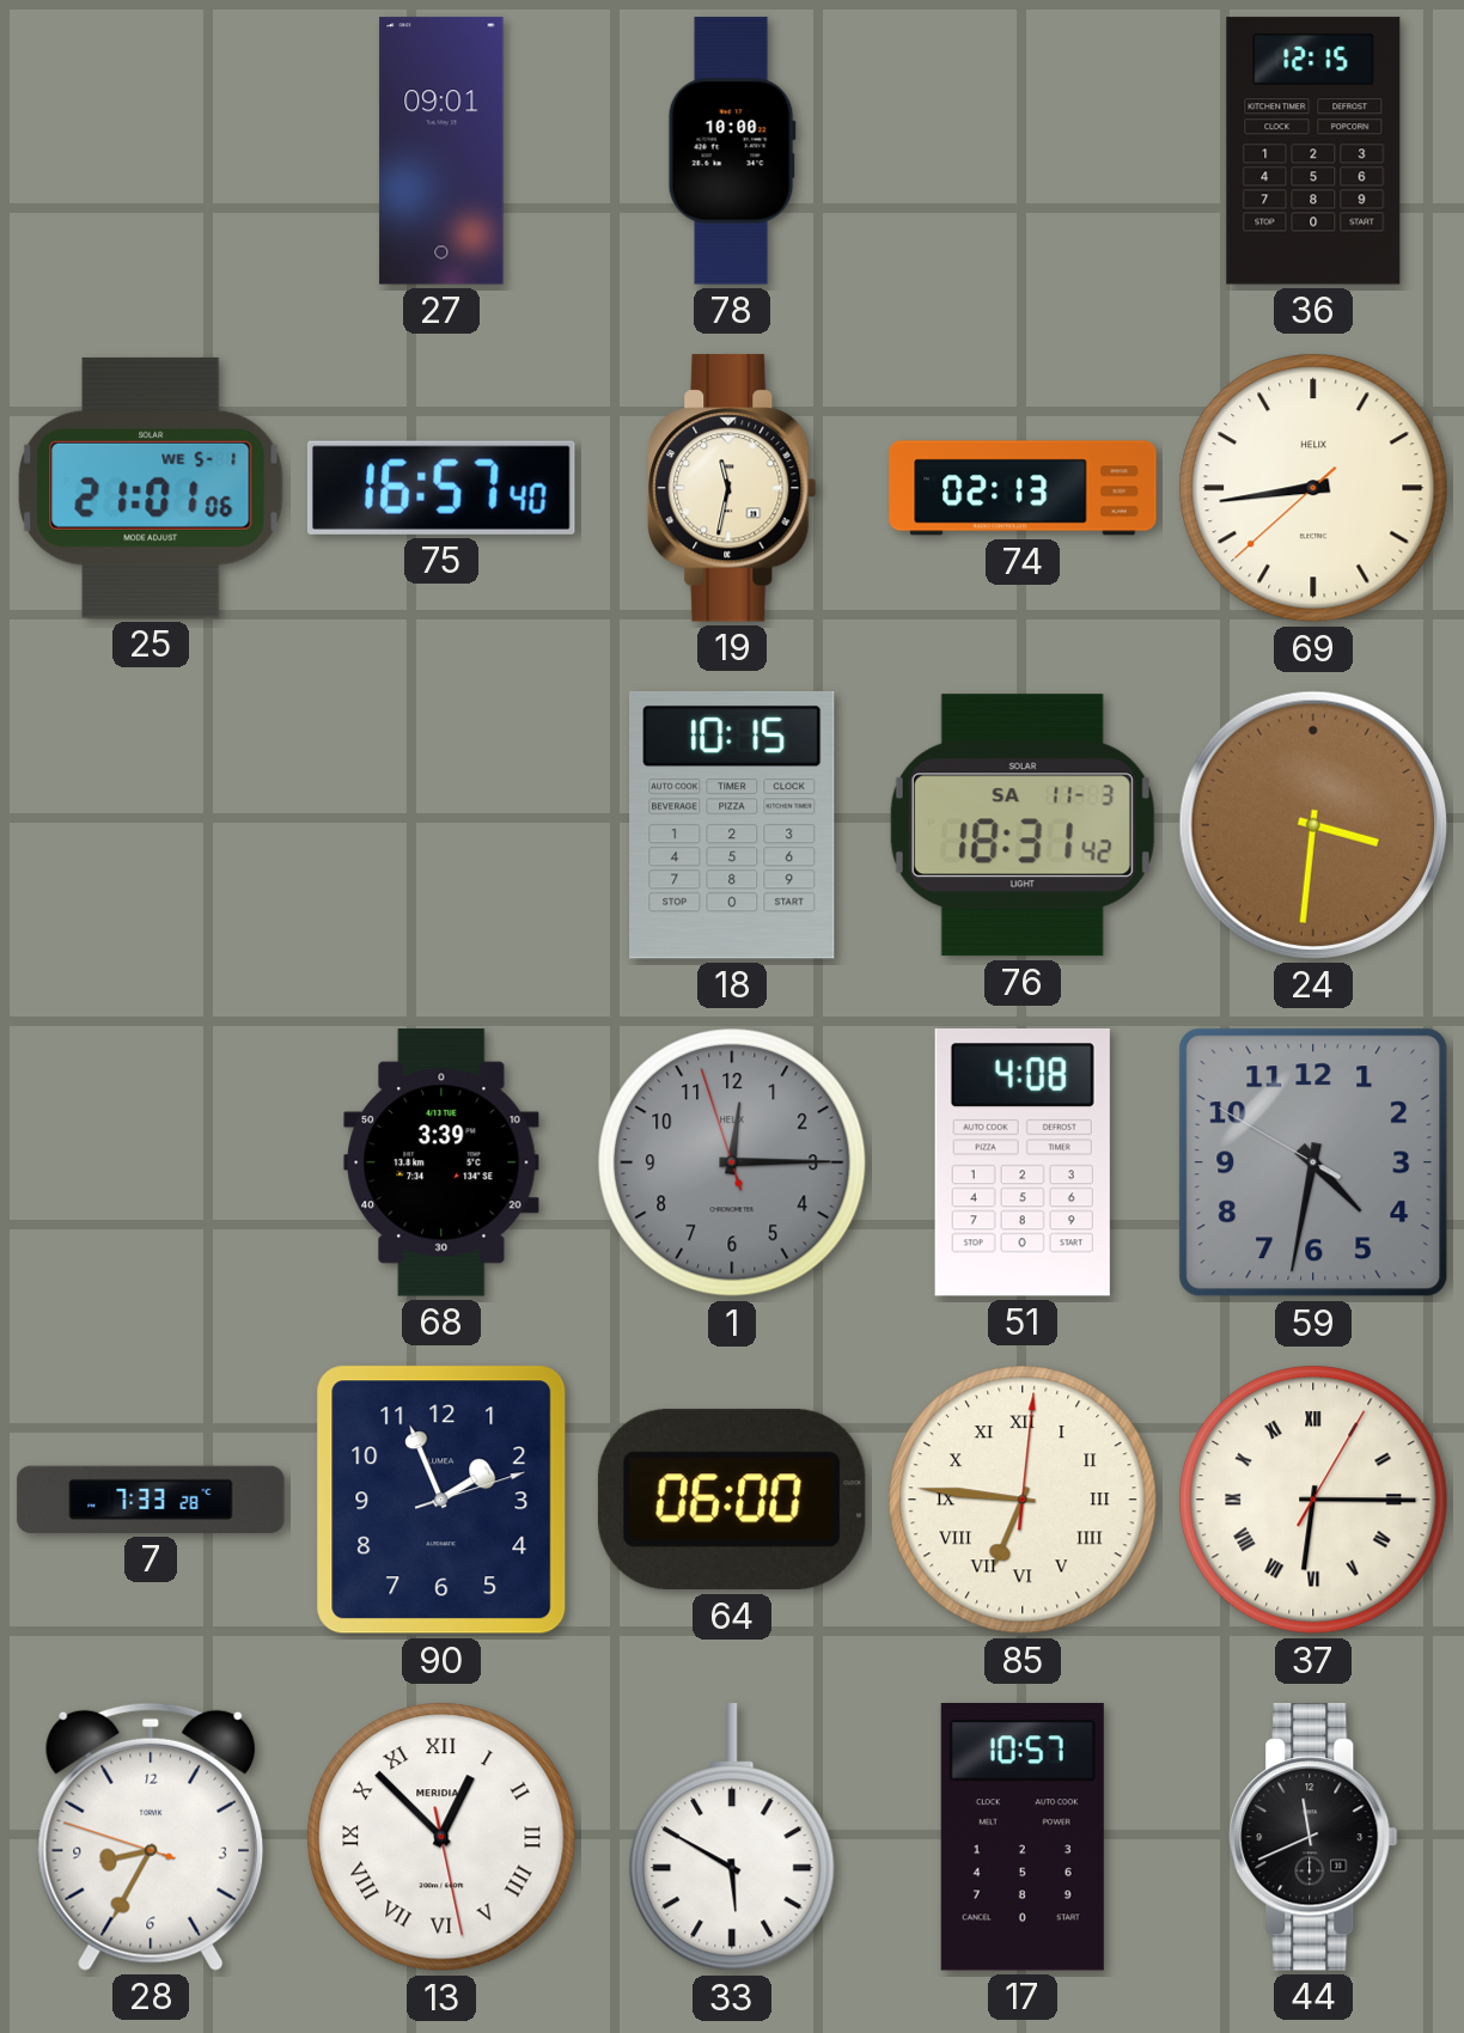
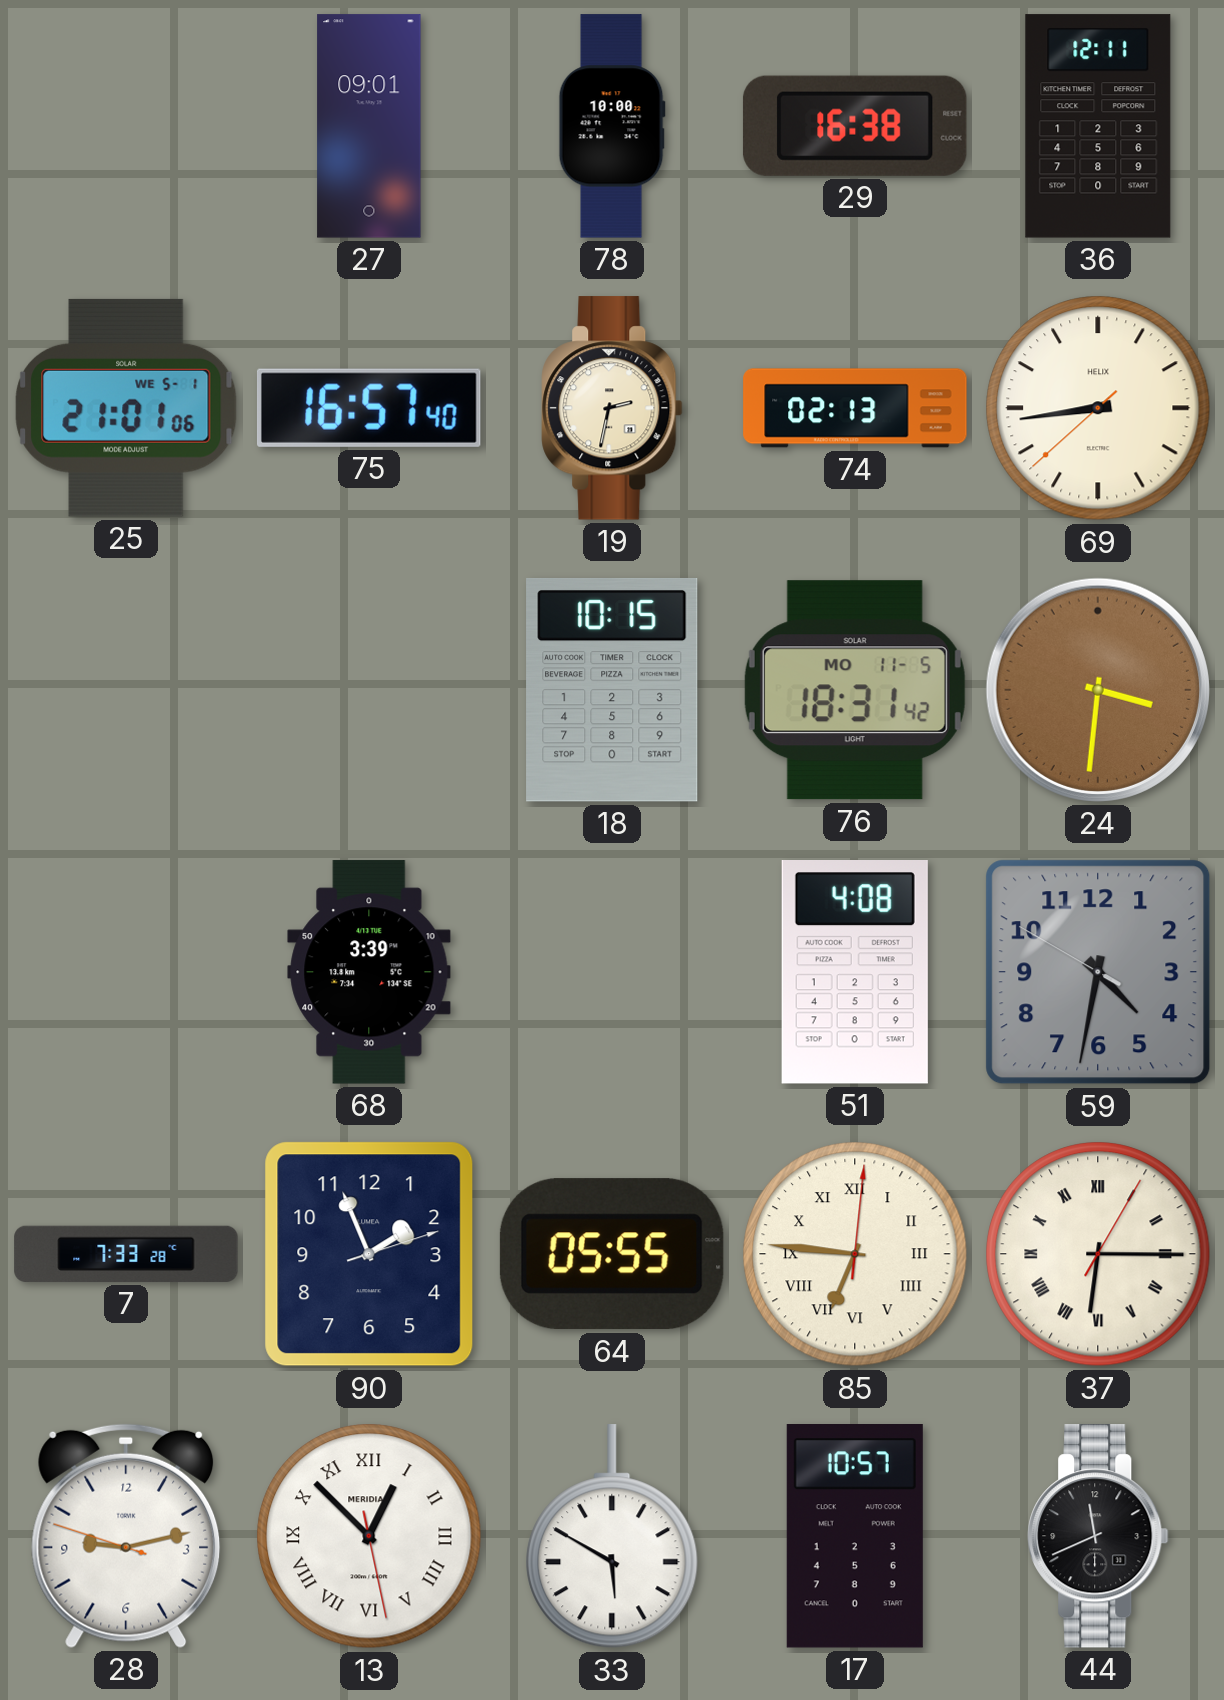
29: none -> 16:38 (855, 126)
36: 12:15 -> 12:11 (1098, 126)
19: 11:32 -> 2:32 (612, 408)
76 date: SA 11-3 -> MO 11-5 (855, 690)
1: 12:14 -> none (732, 1162)
64: 06:00 -> 05:55 (612, 1254)
28: 8:34 -> 9:12 (126, 1536)
